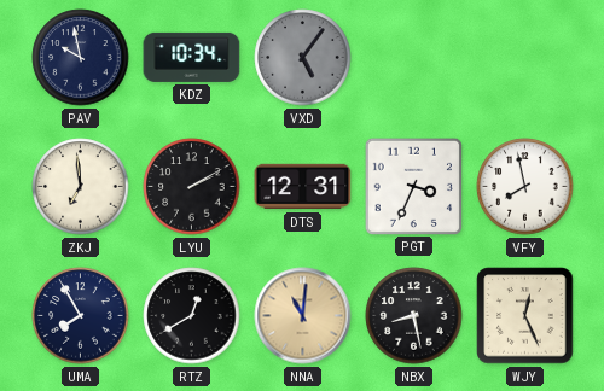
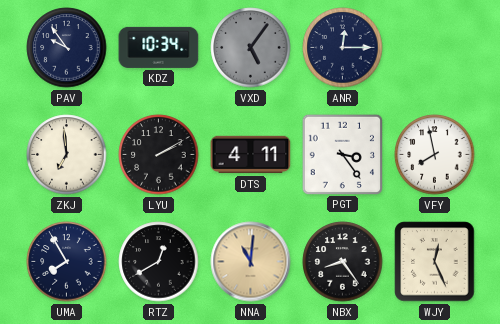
PAV: 9:58 -> 9:54 (67, 48)
ANR: none -> 12:15 (343, 48)
DTS: 12:31 -> 4:11 (251, 155)
PGT: 3:34 -> 3:24 (342, 154)
NBX: 8:28 -> 8:24 (343, 262)
